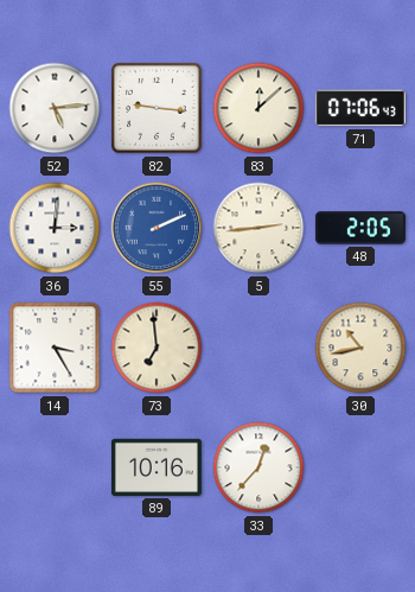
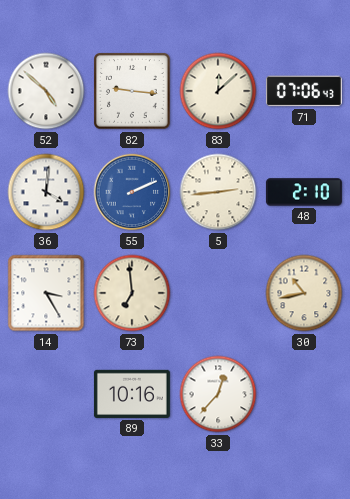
52: 5:14 -> 4:52 (46, 91)
36: 3:01 -> 4:01 (46, 192)
48: 2:05 -> 2:10 (304, 192)
